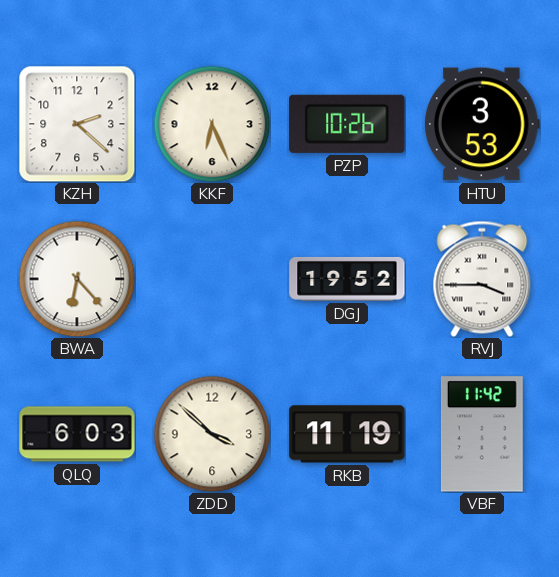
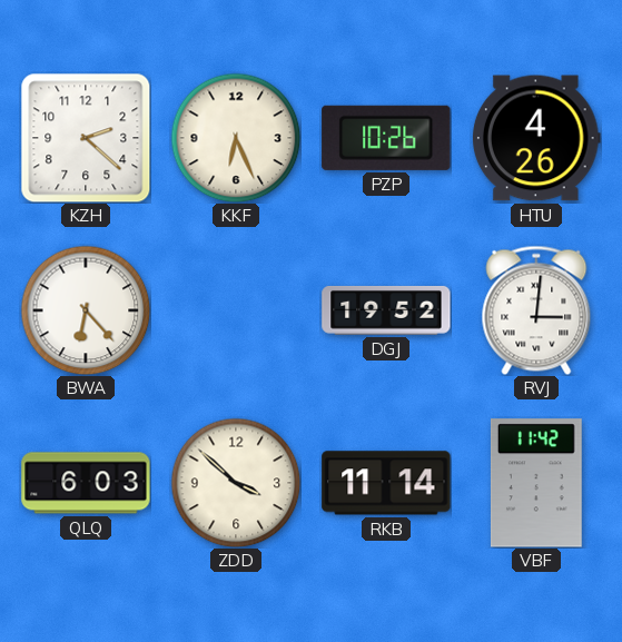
HTU: 3:53 -> 4:26 (536, 138)
RVJ: 3:45 -> 3:01 (536, 310)
RKB: 11:19 -> 11:14 (386, 483)
